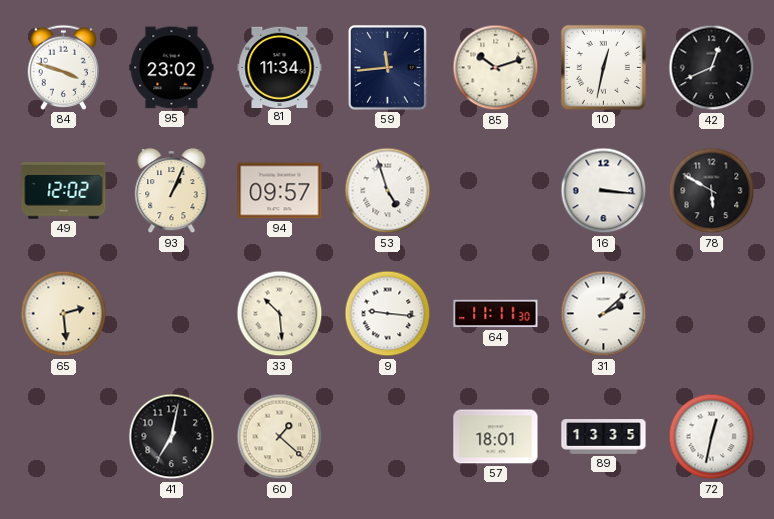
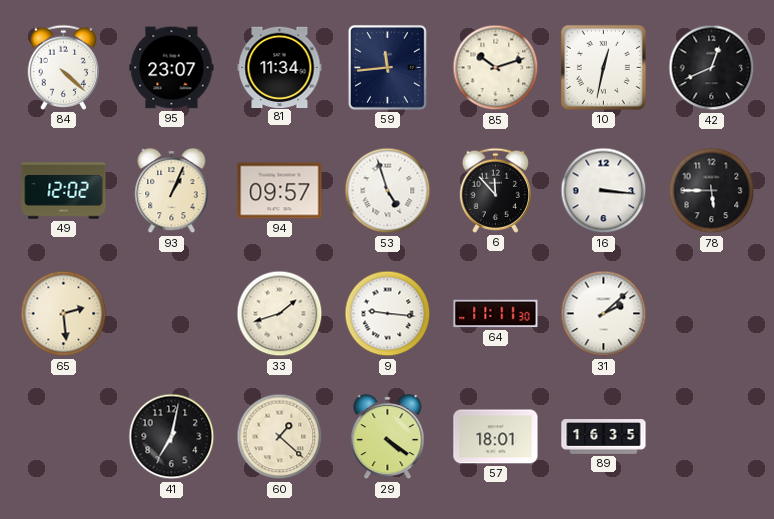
84: 3:48 -> 4:22 (63, 67)
95: 23:02 -> 23:07 (172, 68)
6: none -> 11:53 (495, 190)
78: 5:50 -> 5:45 (712, 191)
33: 10:29 -> 1:42 (280, 314)
29: none -> 4:21 (388, 437)
89: 13:35 -> 16:35 (604, 437)
72: 12:32 -> none (712, 437)
